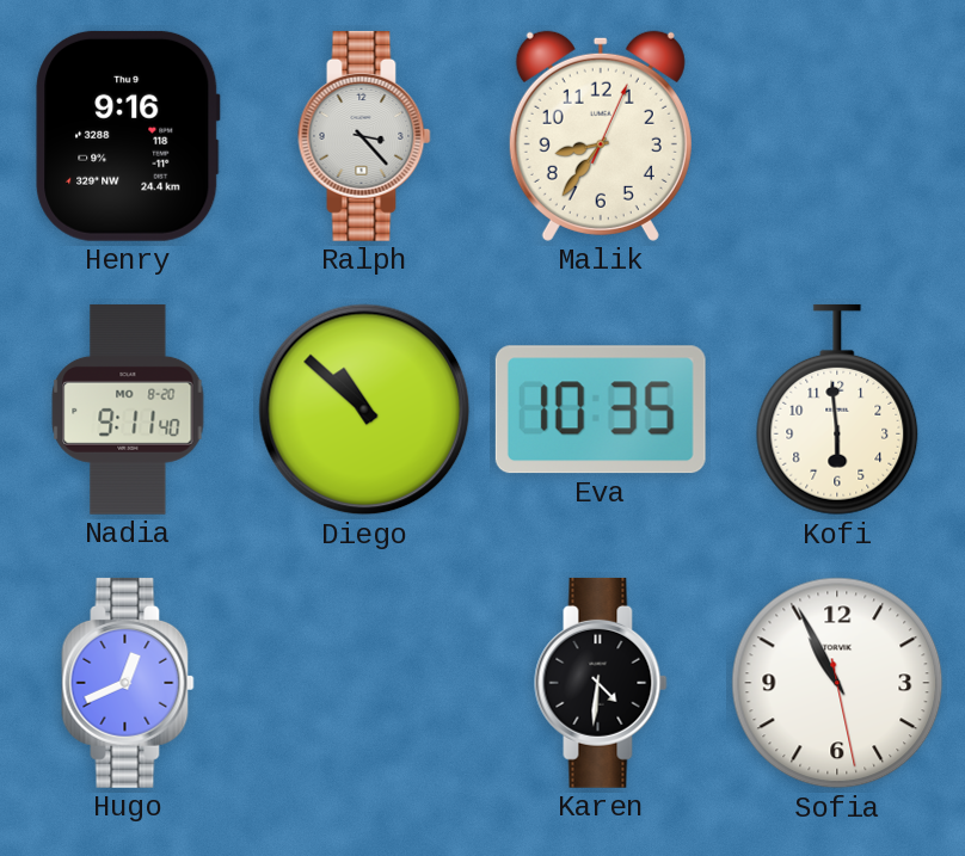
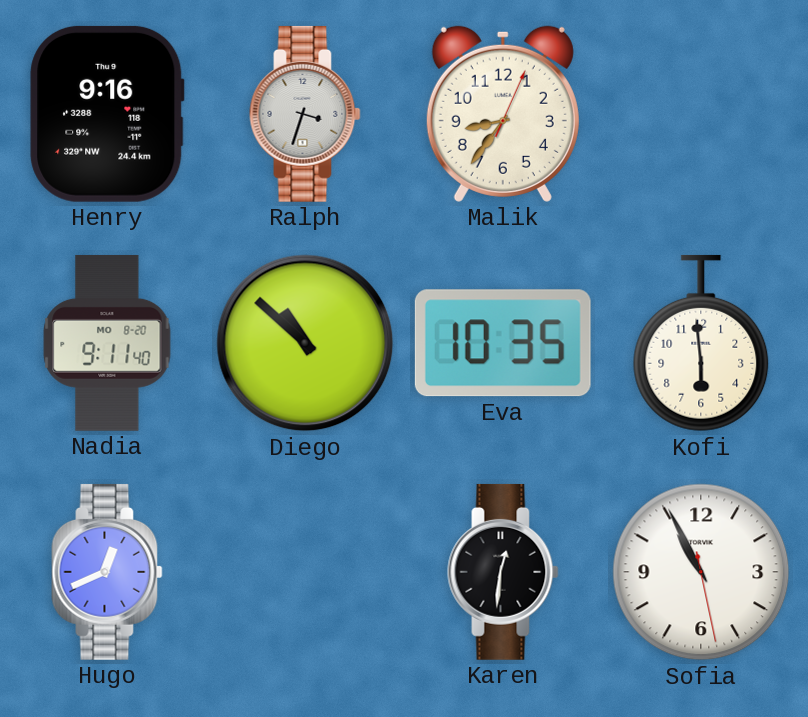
Ralph: 3:23 -> 3:33 (305, 114)
Karen: 4:31 -> 12:31 (503, 572)
